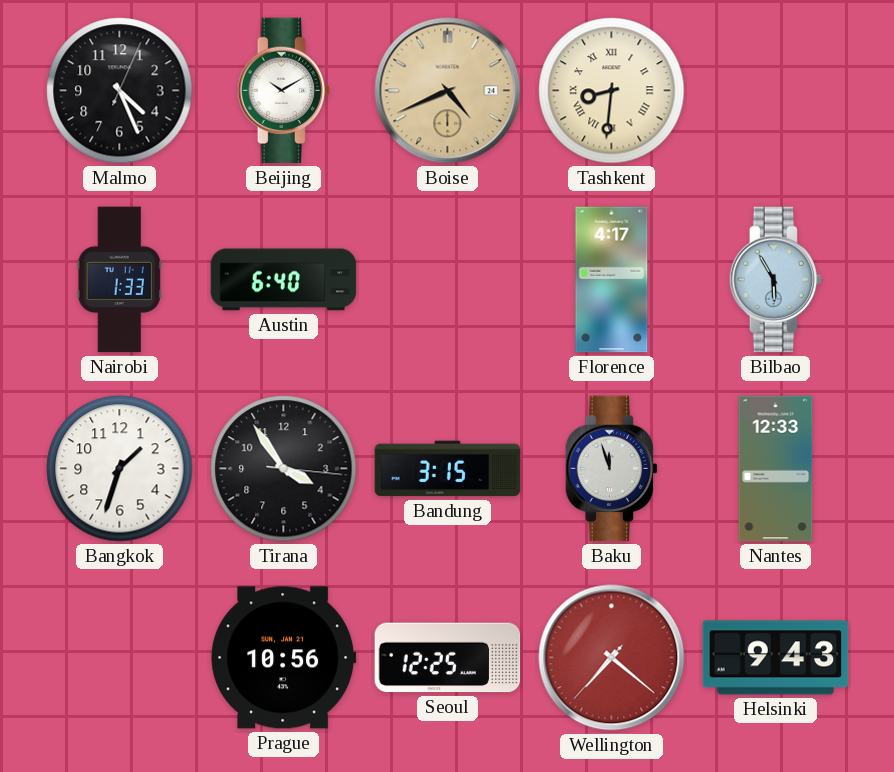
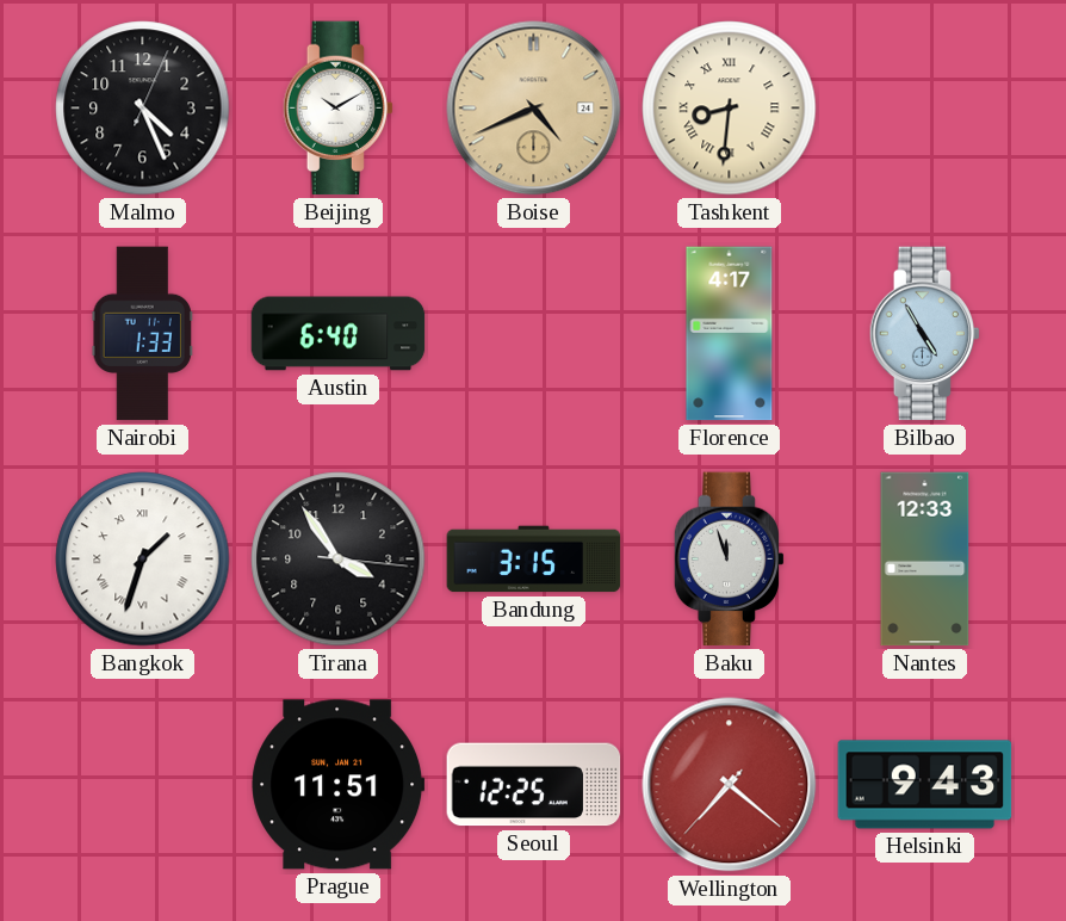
Bilbao: 5:55 -> 4:55 (925, 334)
Bangkok numerals: Arabic -> Roman (143, 560)
Prague: 10:56 -> 11:51 (339, 785)
